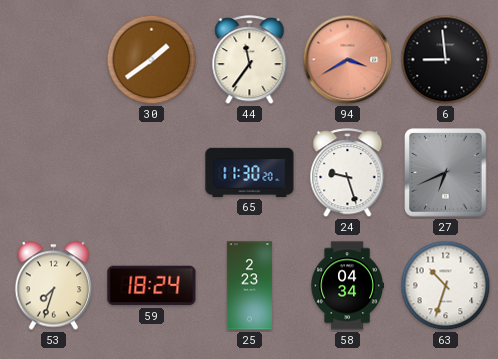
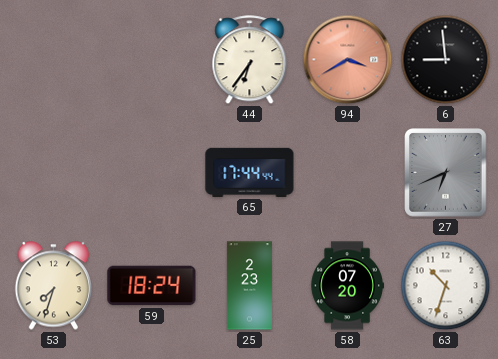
30: 1:39 -> none (152, 60)
44: 11:36 -> 6:36 (250, 60)
65: 11:30 -> 17:44 (250, 172)
24: 9:27 -> none (348, 173)
58: 04:34 -> 07:20 (347, 286)
